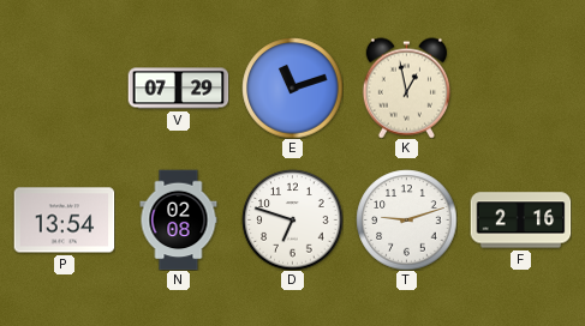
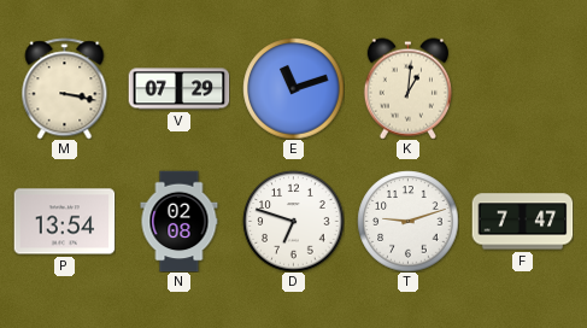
M: none -> 3:17 (65, 88)
K: 12:58 -> 1:01 (407, 88)
F: 2:16 -> 7:47 (522, 222)
